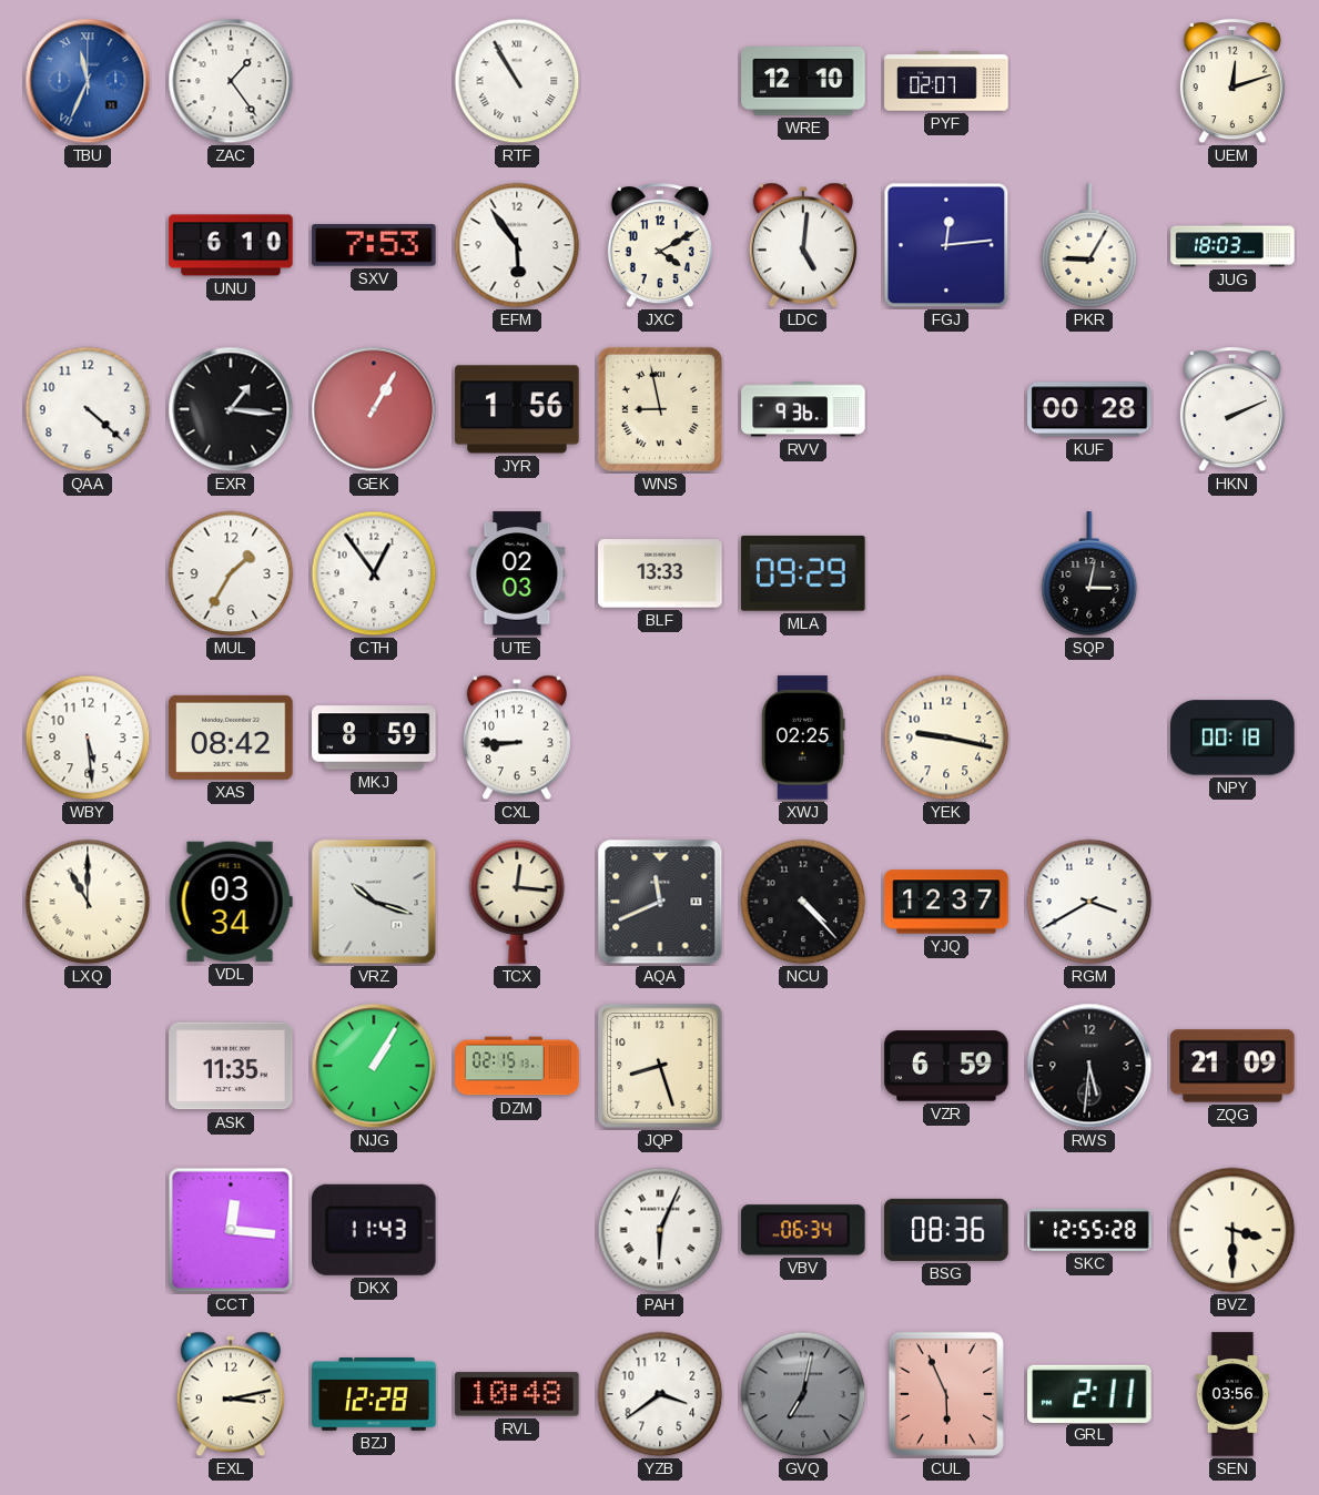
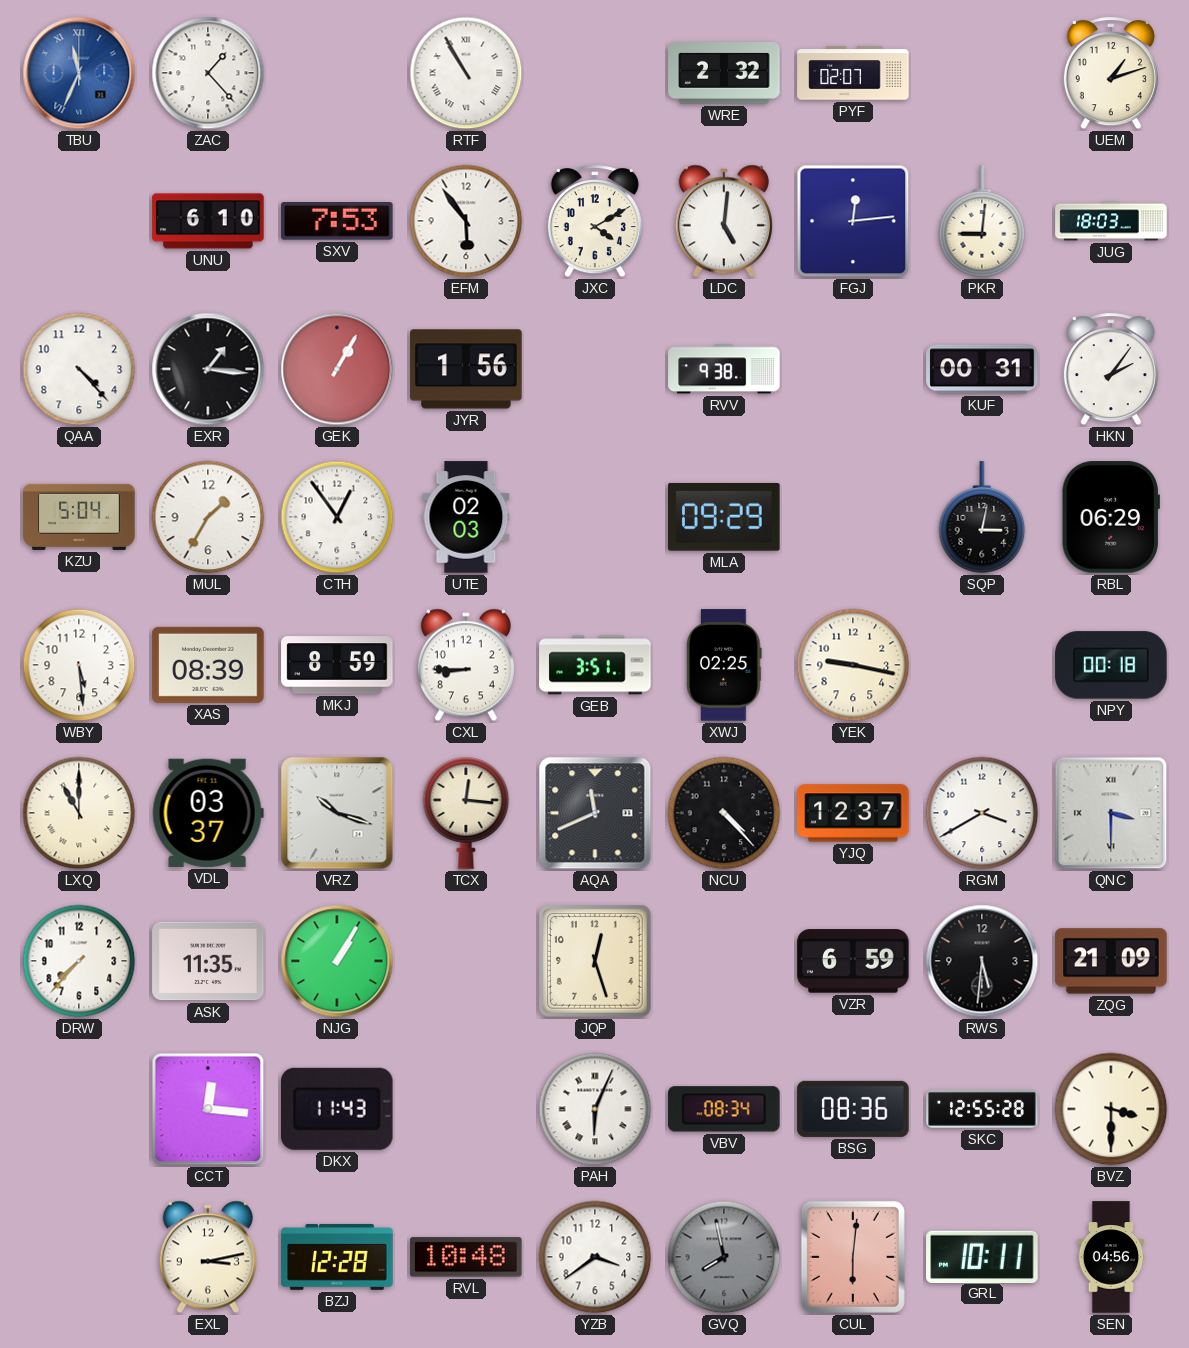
ZAC: 1:24 -> 1:23 (208, 73)
WRE: 12:10 -> 2:32 (724, 73)
UEM: 12:12 -> 1:12 (1111, 74)
PKR: 9:05 -> 9:01 (982, 222)
QAA: 4:22 -> 4:23 (79, 369)
WNS: 8:58 -> none (660, 409)
RVV: 9:36 -> 9:38 (724, 369)
KUF: 00:28 -> 00:31 (982, 369)
HKN: 2:11 -> 2:06 (1111, 370)
KZU: none -> 5:04 (79, 517)
BLF: 13:33 -> none (660, 573)
RBL: none -> 06:29 (1111, 517)
XAS: 08:42 -> 08:39 (208, 665)
GEB: none -> 3:51 (595, 665)
VDL: 03:34 -> 03:37 (208, 813)
QNC: none -> 3:30 (1111, 813)
DRW: none -> 7:37 (79, 961)
DZM: 02:15 -> none (517, 1066)
JQP: 8:27 -> 12:27 (596, 962)
VBV: 06:34 -> 08:34 (724, 1109)
GVQ: 7:02 -> 7:58 (724, 1257)
CUL: 5:56 -> 6:01 (853, 1257)
GRL: 2:11 -> 10:11 (982, 1256)
SEN: 03:56 -> 04:56 (1111, 1257)
